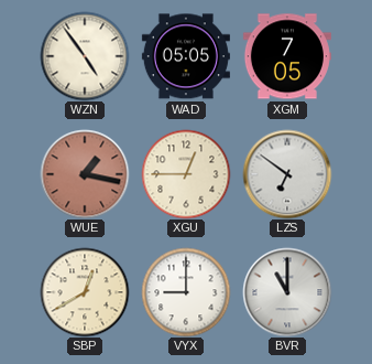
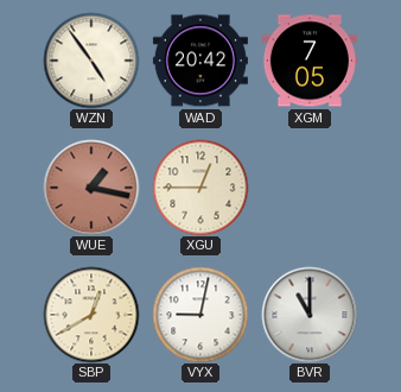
WAD: 05:05 -> 20:42 (200, 61)
LZS: 6:51 -> none (287, 174)
VYX: 9:00 -> 9:02 (200, 315)
